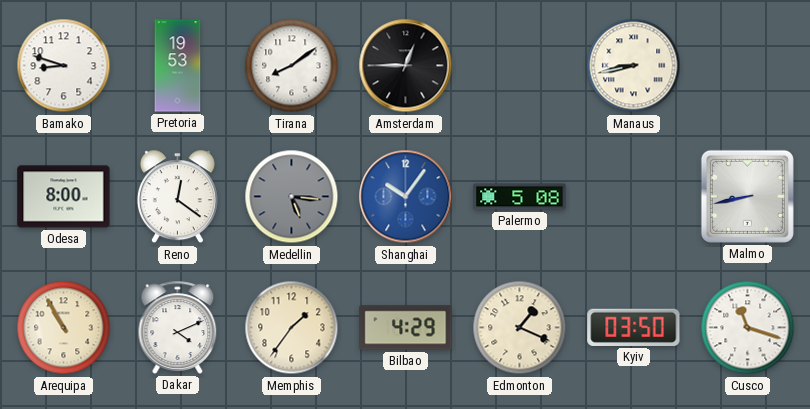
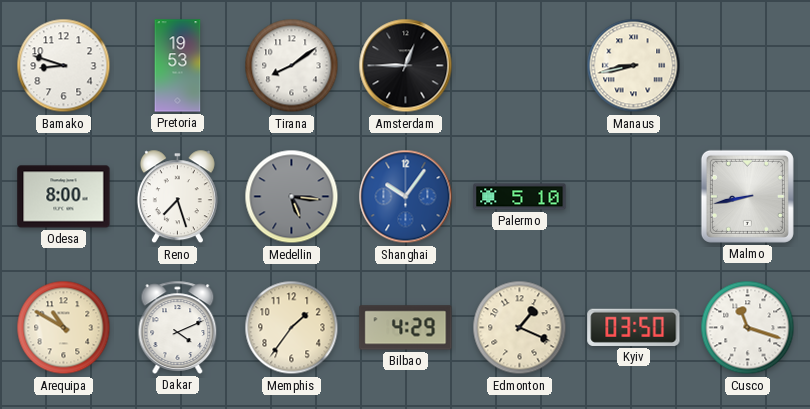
Reno: 12:21 -> 7:27 (177, 197)
Palermo: 5:08 -> 5:10 (520, 197)
Arequipa: 10:55 -> 10:50 (64, 328)
